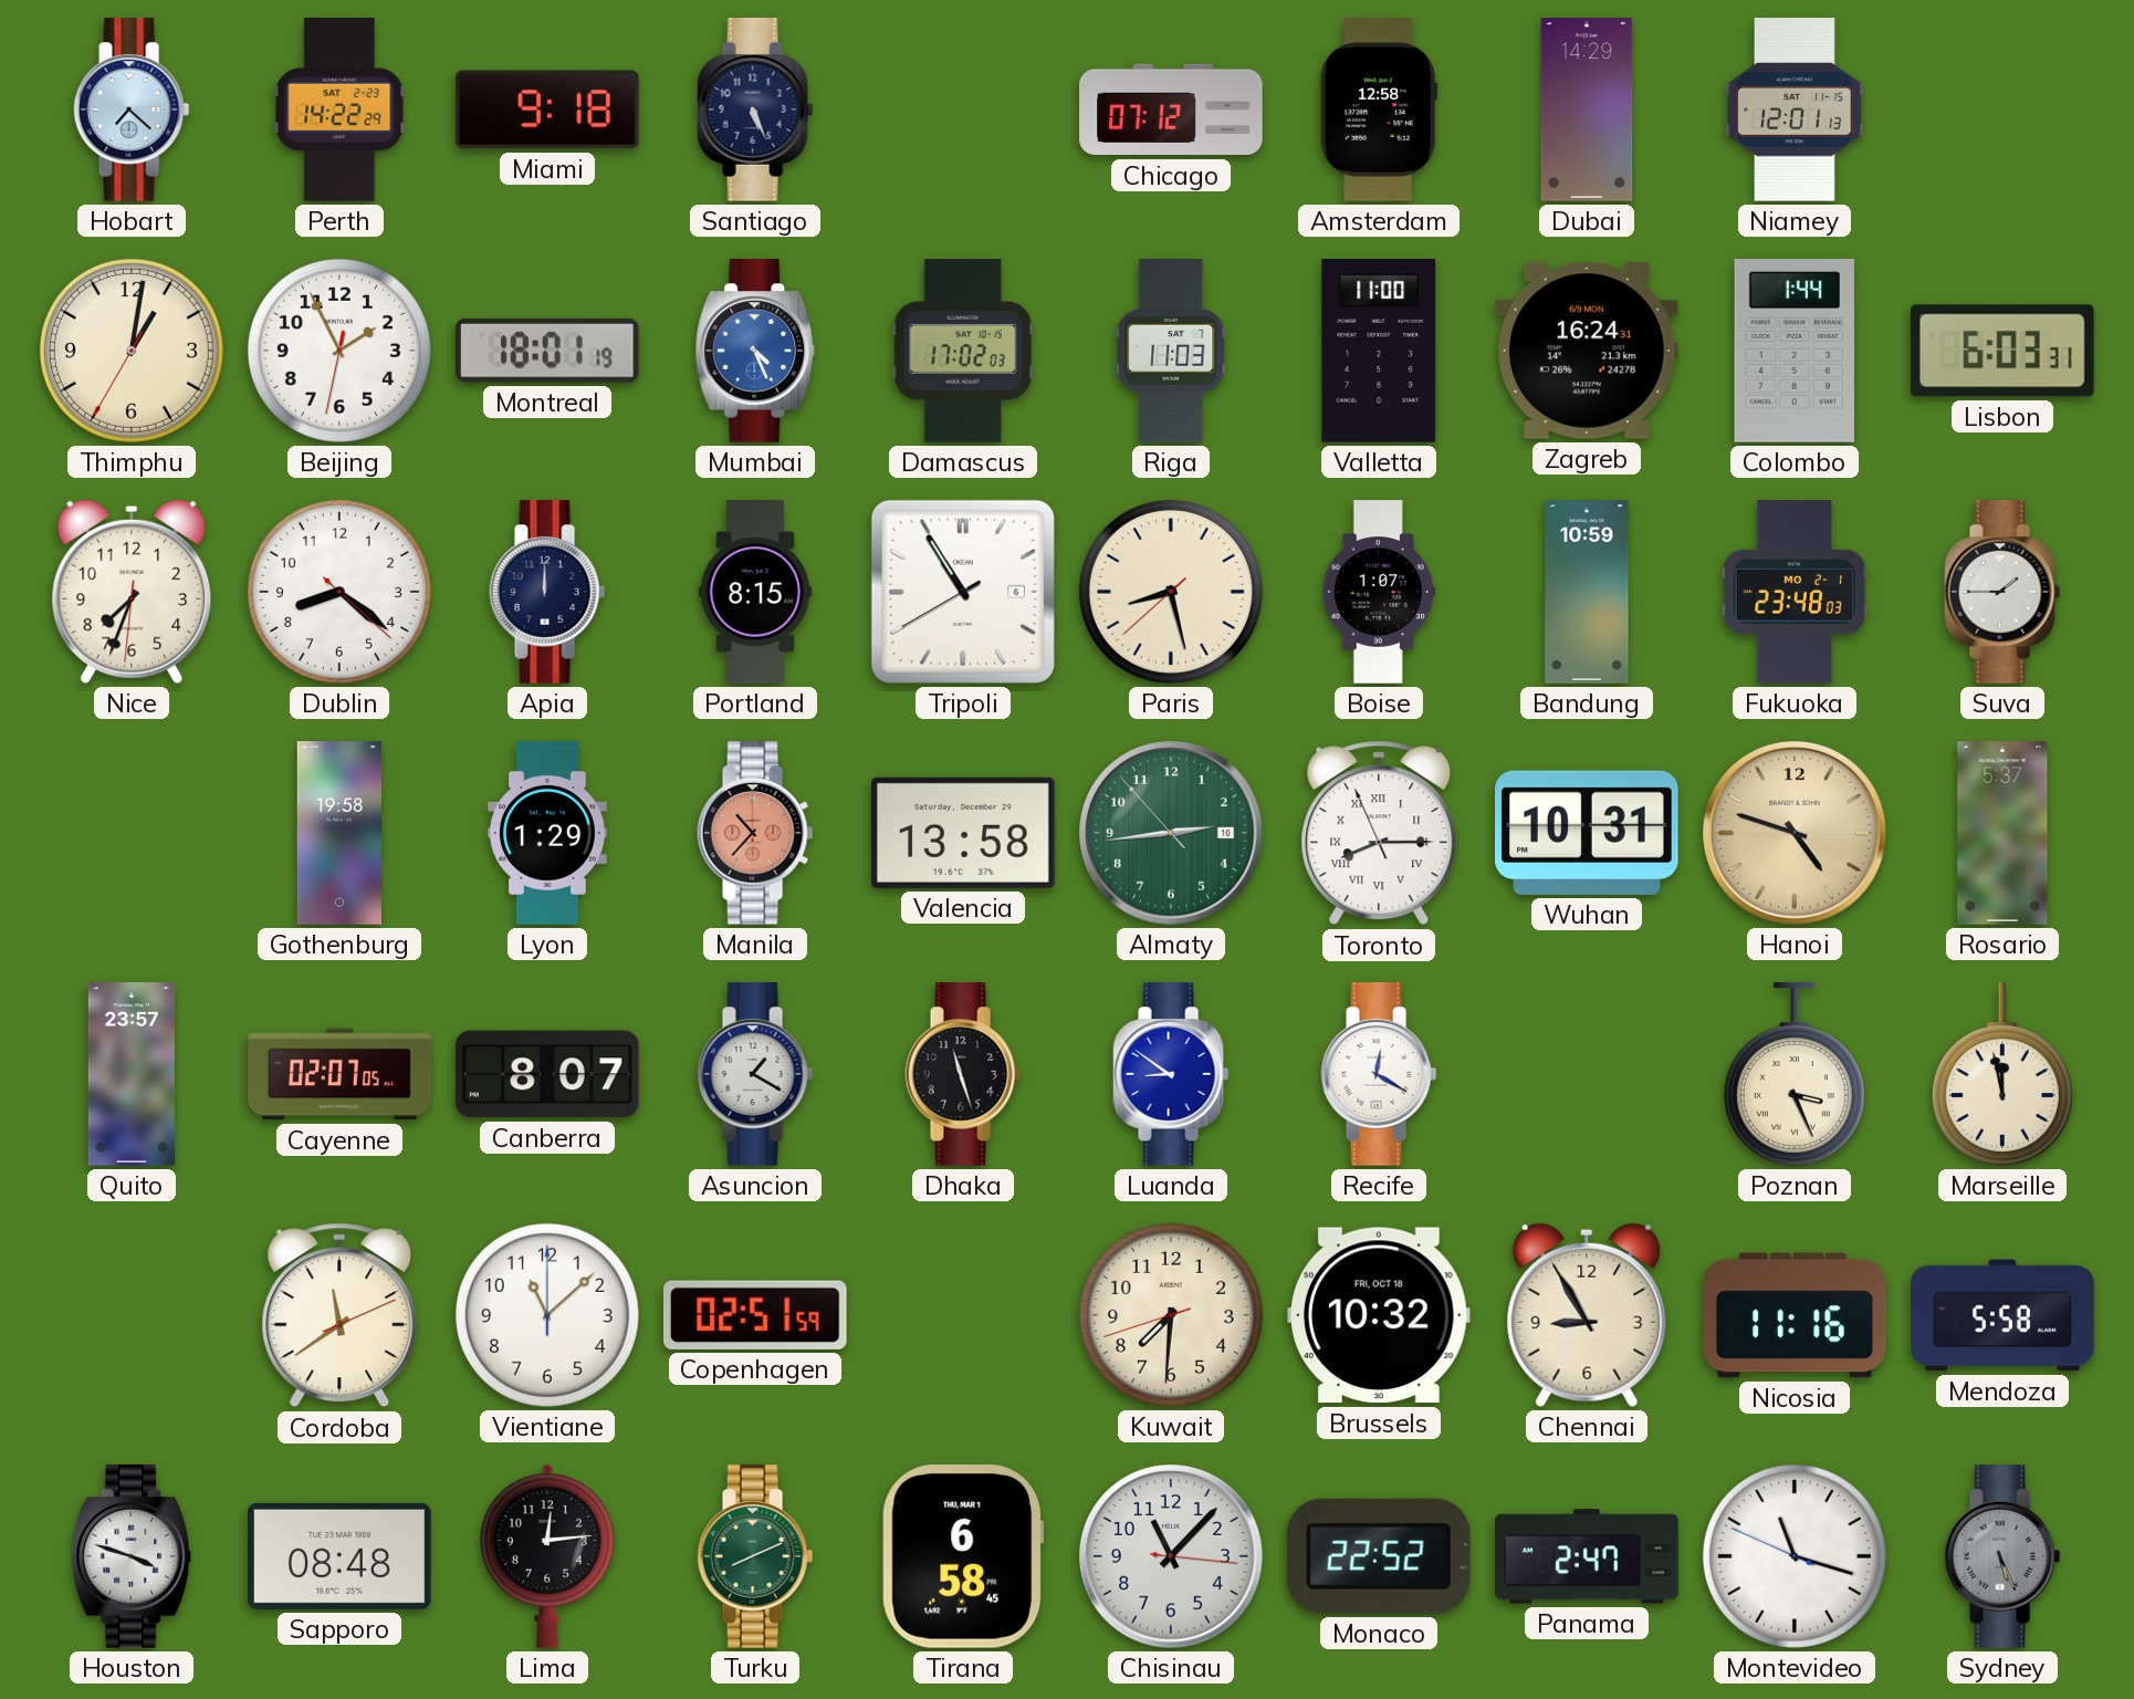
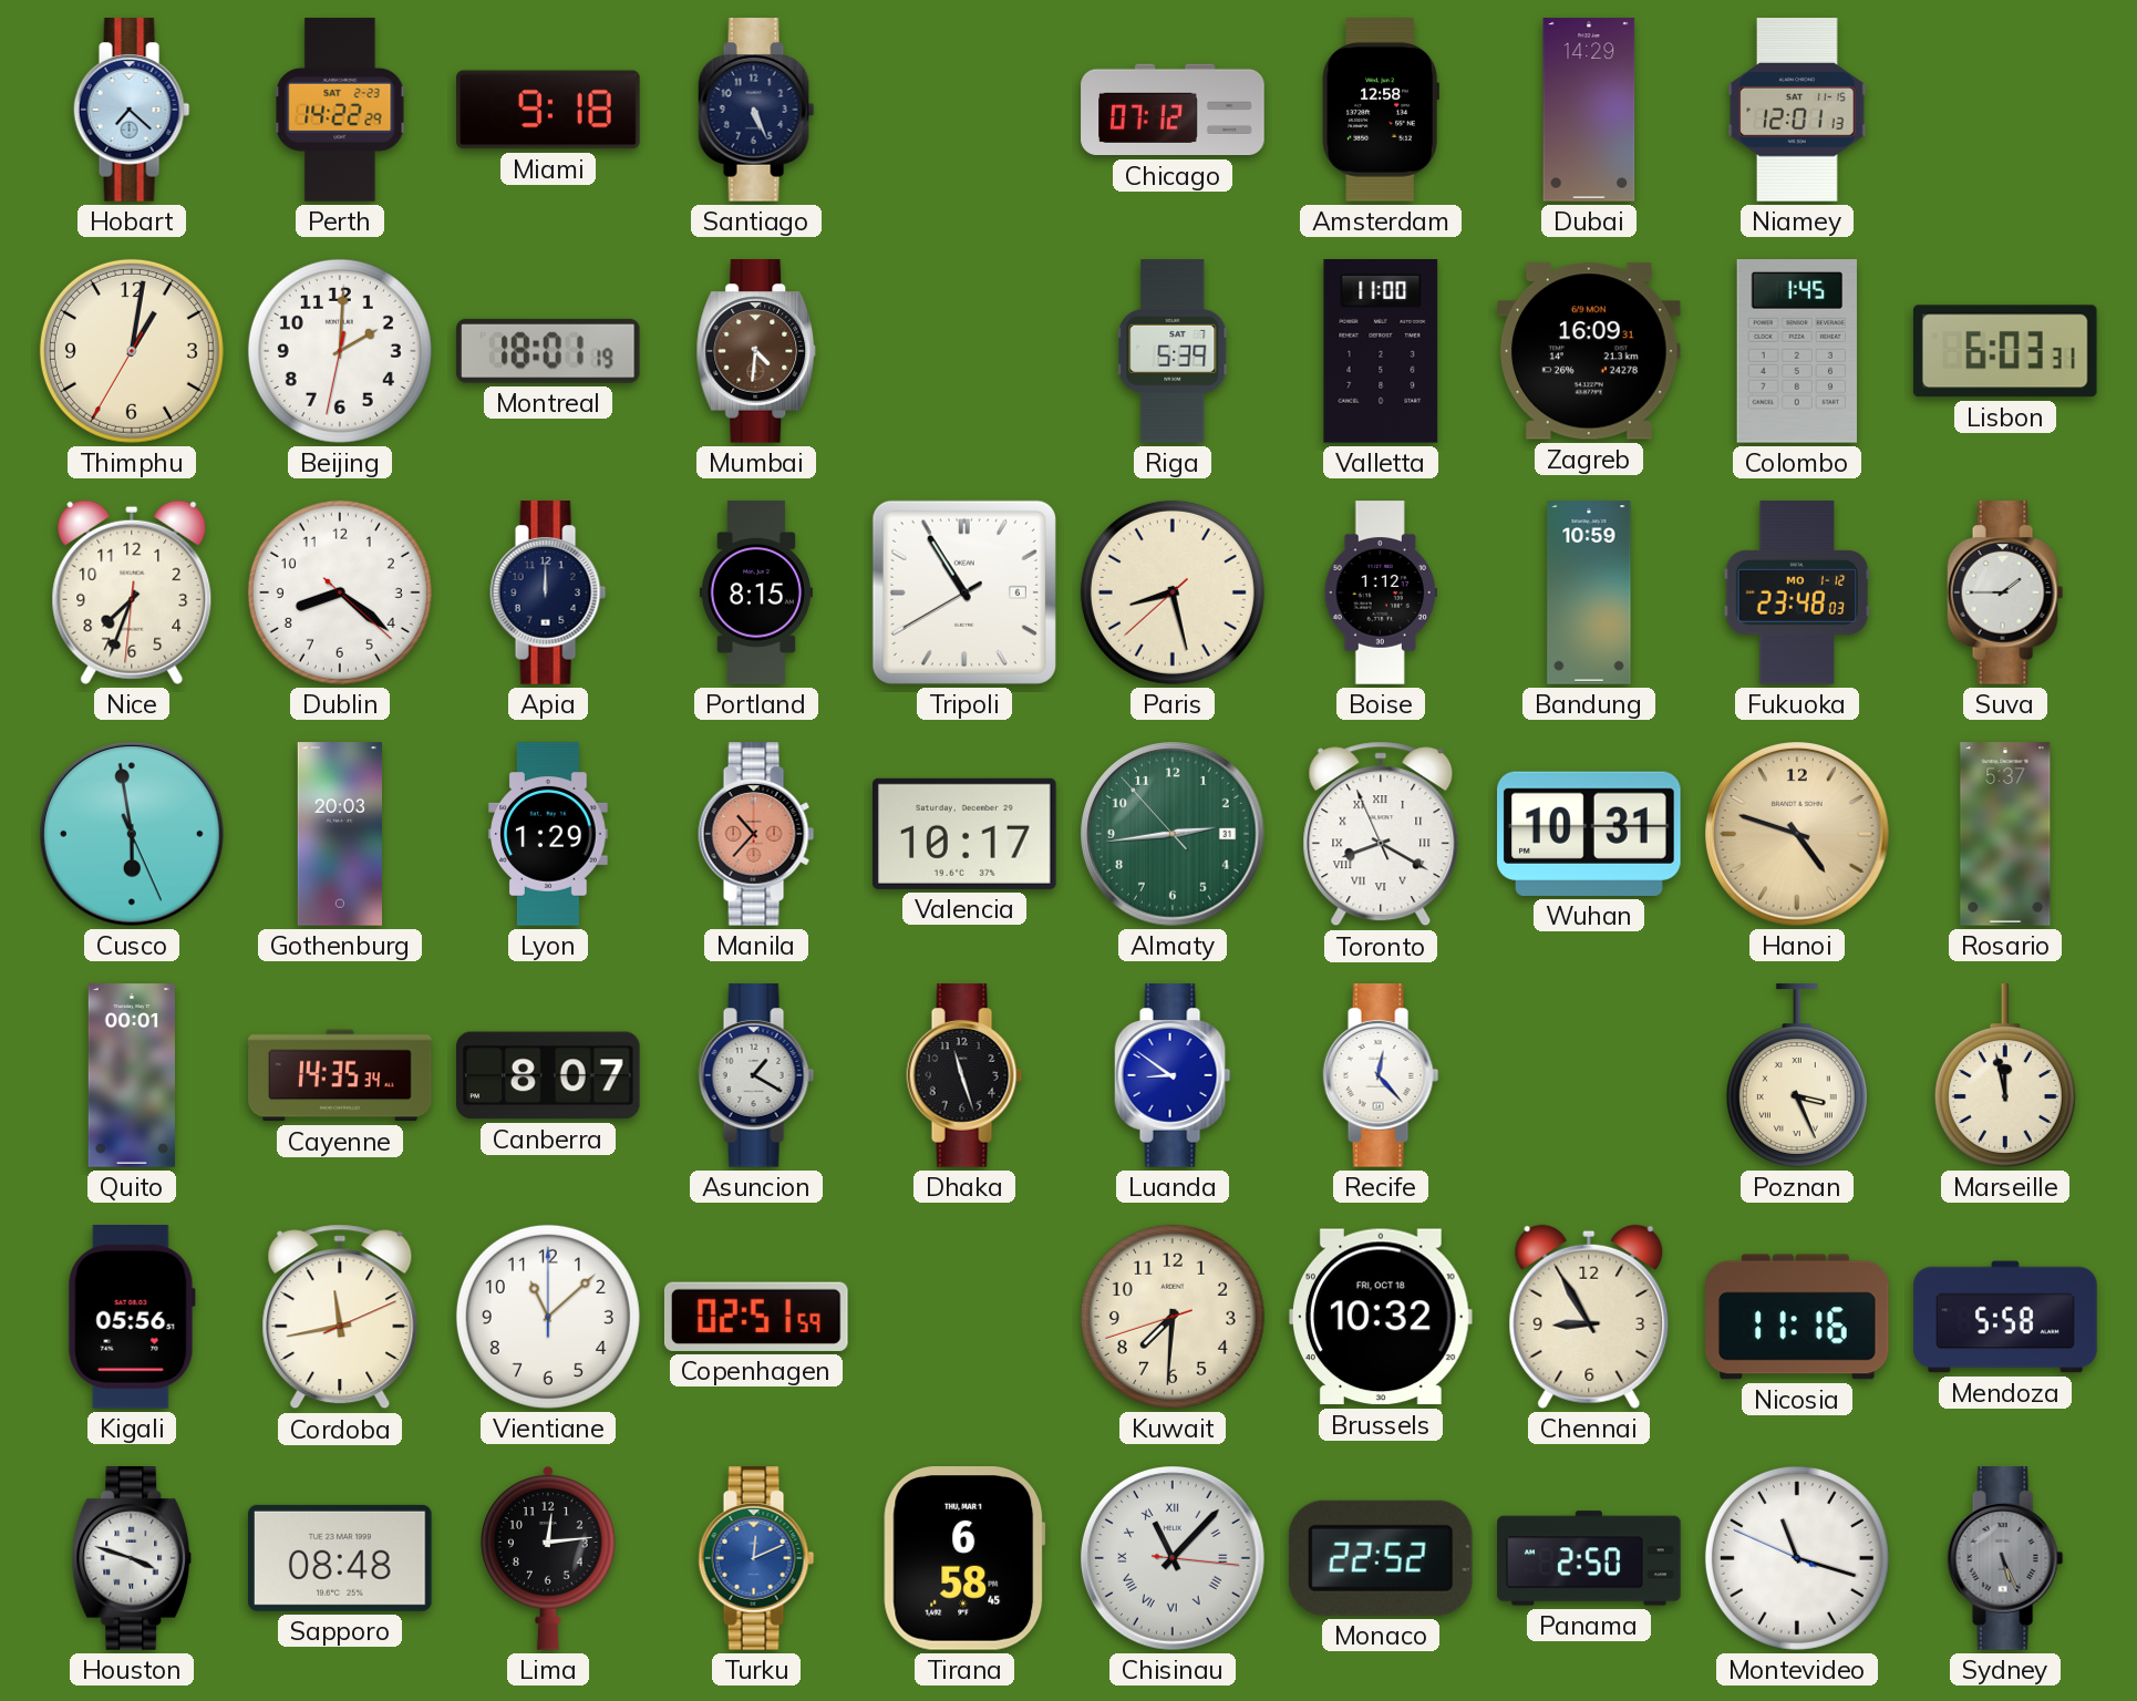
Beijing: 1:55 -> 2:00 (340, 351)
Mumbai: 4:26 -> 4:31 (756, 351)
Mumbai dial: blue -> brown (756, 351)
Damascus: 17:02 -> none (963, 351)
Riga: 11:03 -> 5:39 (1173, 351)
Zagreb: 16:24 -> 16:09 (1590, 351)
Colombo: 1:44 -> 1:45 (1797, 351)
Boise: 1:07 -> 1:12 (1381, 592)
Fukuoka date: MO 2-1 -> MO 1-12 (1797, 592)
Cusco: none -> 5:58 (133, 835)
Gothenburg: 19:58 -> 20:03 (340, 834)
Valencia: 13:58 -> 10:17 (966, 834)
Almaty date: 10 -> 31 (1174, 835)
Toronto: 8:14 -> 8:19 (1381, 834)
Quito: 23:57 -> 00:01 (131, 1075)
Cayenne: 02:07 -> 14:35 (340, 1075)
Recife: 12:20 -> 12:23 (1381, 1075)
Kigali: none -> 05:56 (132, 1318)
Cordoba: 11:39 -> 11:43 (340, 1317)
Turku: 8:11 -> 12:11 (756, 1558)
Turku dial: green -> blue (756, 1558)
Chisinau numerals: Arabic -> Roman (1174, 1559)
Panama: 2:47 -> 2:50 (1589, 1558)
